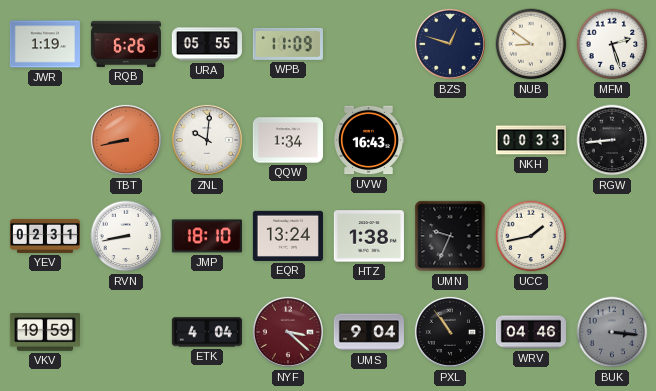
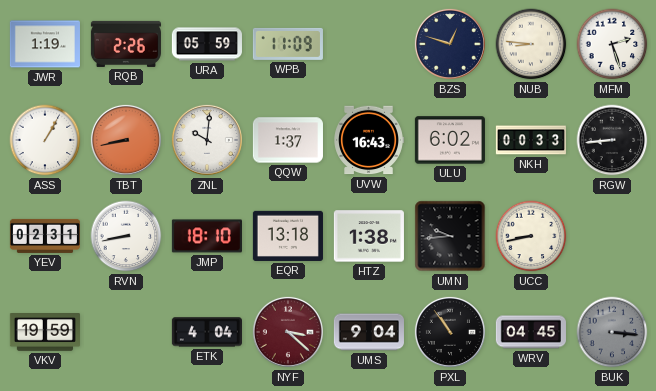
RQB: 6:26 -> 2:26 (126, 44)
URA: 05:55 -> 05:59 (207, 44)
NUB: 8:51 -> 8:46 (531, 44)
ASS: none -> 1:05 (45, 140)
QQW: 1:34 -> 1:37 (288, 140)
ULU: none -> 6:02 (450, 140)
EQR: 13:24 -> 13:18 (288, 236)
UMN: 9:34 -> 9:44 (450, 236)
UCC: 1:43 -> 8:43 (531, 236)
WRV: 04:46 -> 04:45 (531, 332)
